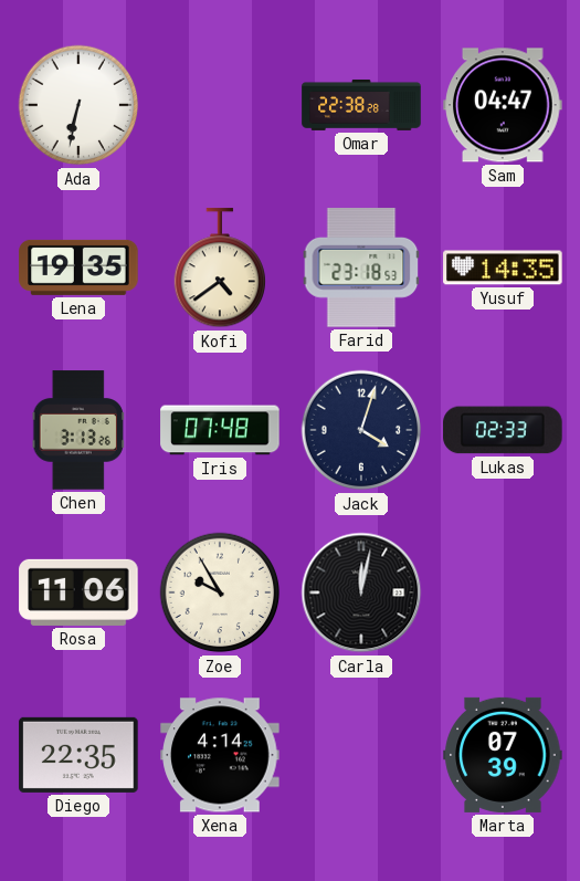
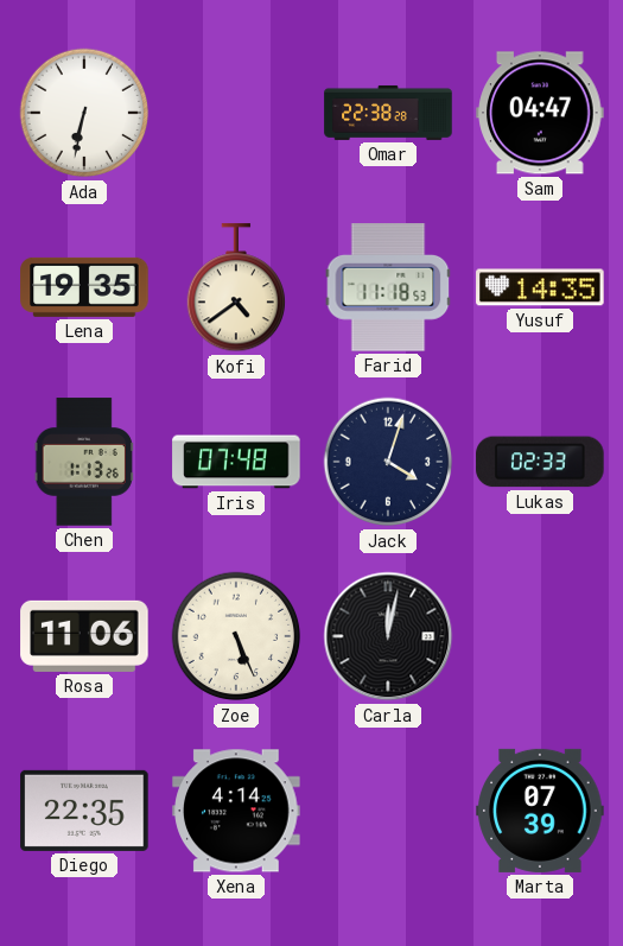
Farid: 23:18 -> 11:18 (388, 287)
Chen: 3:13 -> 1:13 (84, 462)
Zoe: 9:55 -> 5:26 (236, 636)
